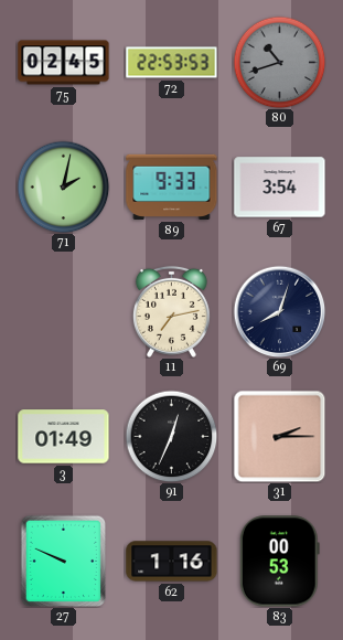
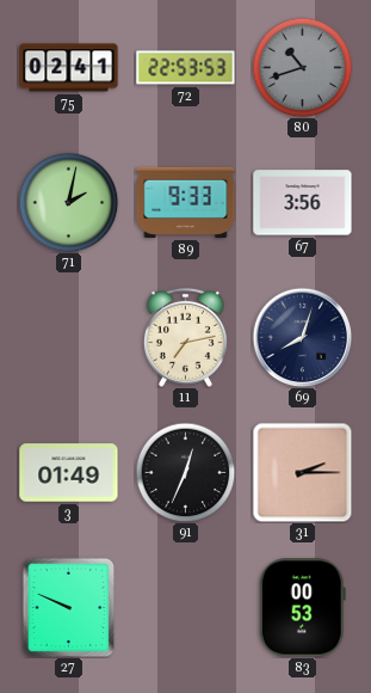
75: 02:45 -> 02:41 (69, 68)
67: 3:54 -> 3:56 (303, 203)
62: 1:16 -> none (172, 562)
